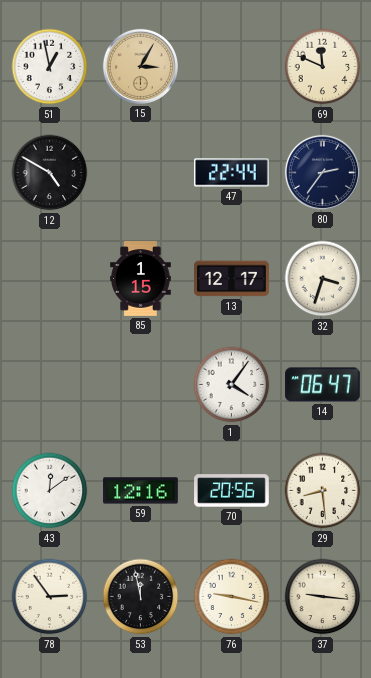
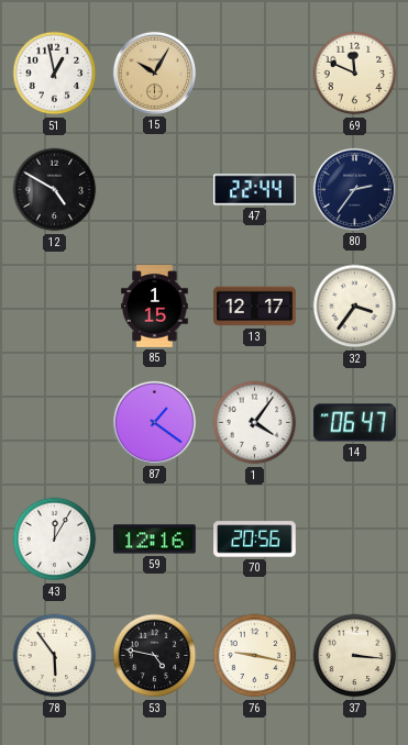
15: 3:05 -> 10:05 (154, 73)
32: 3:33 -> 3:36 (355, 307)
87: none -> 1:21 (154, 422)
43: 12:09 -> 12:05 (55, 540)
29: 8:29 -> none (323, 491)
78: 2:54 -> 5:54 (55, 656)
53: 11:58 -> 4:47 (155, 656)
37: 9:16 -> 3:16 (355, 656)
